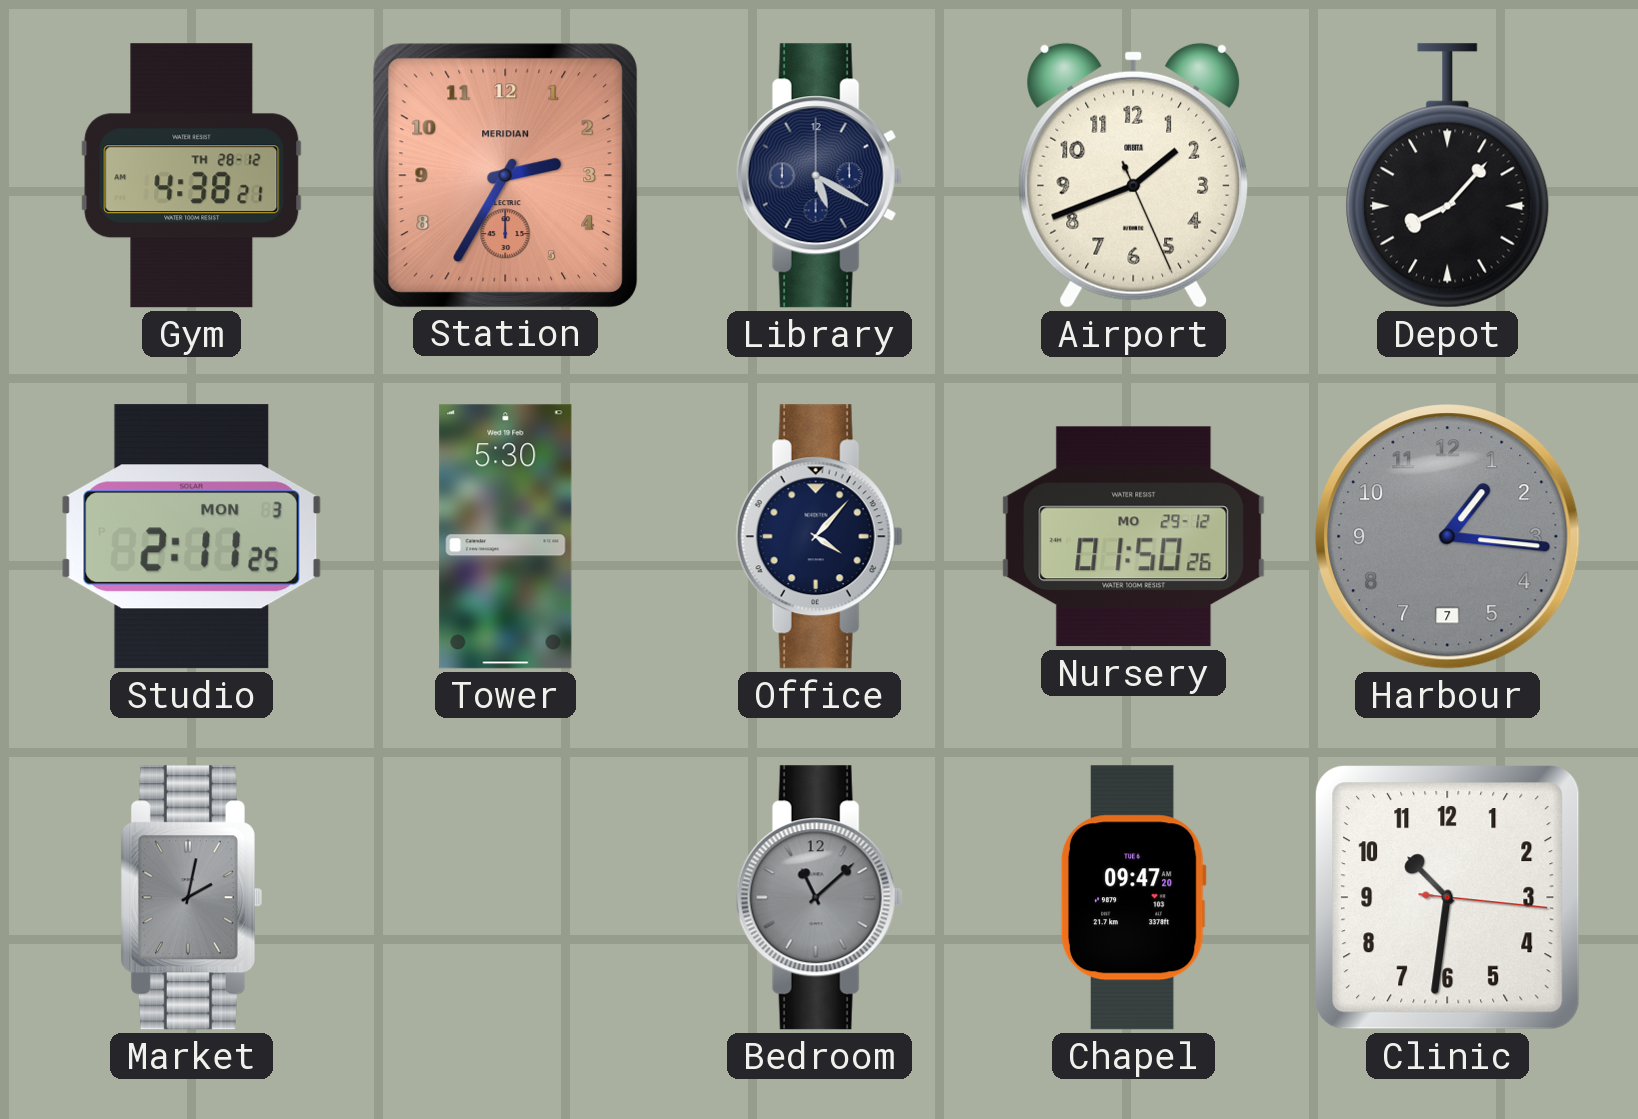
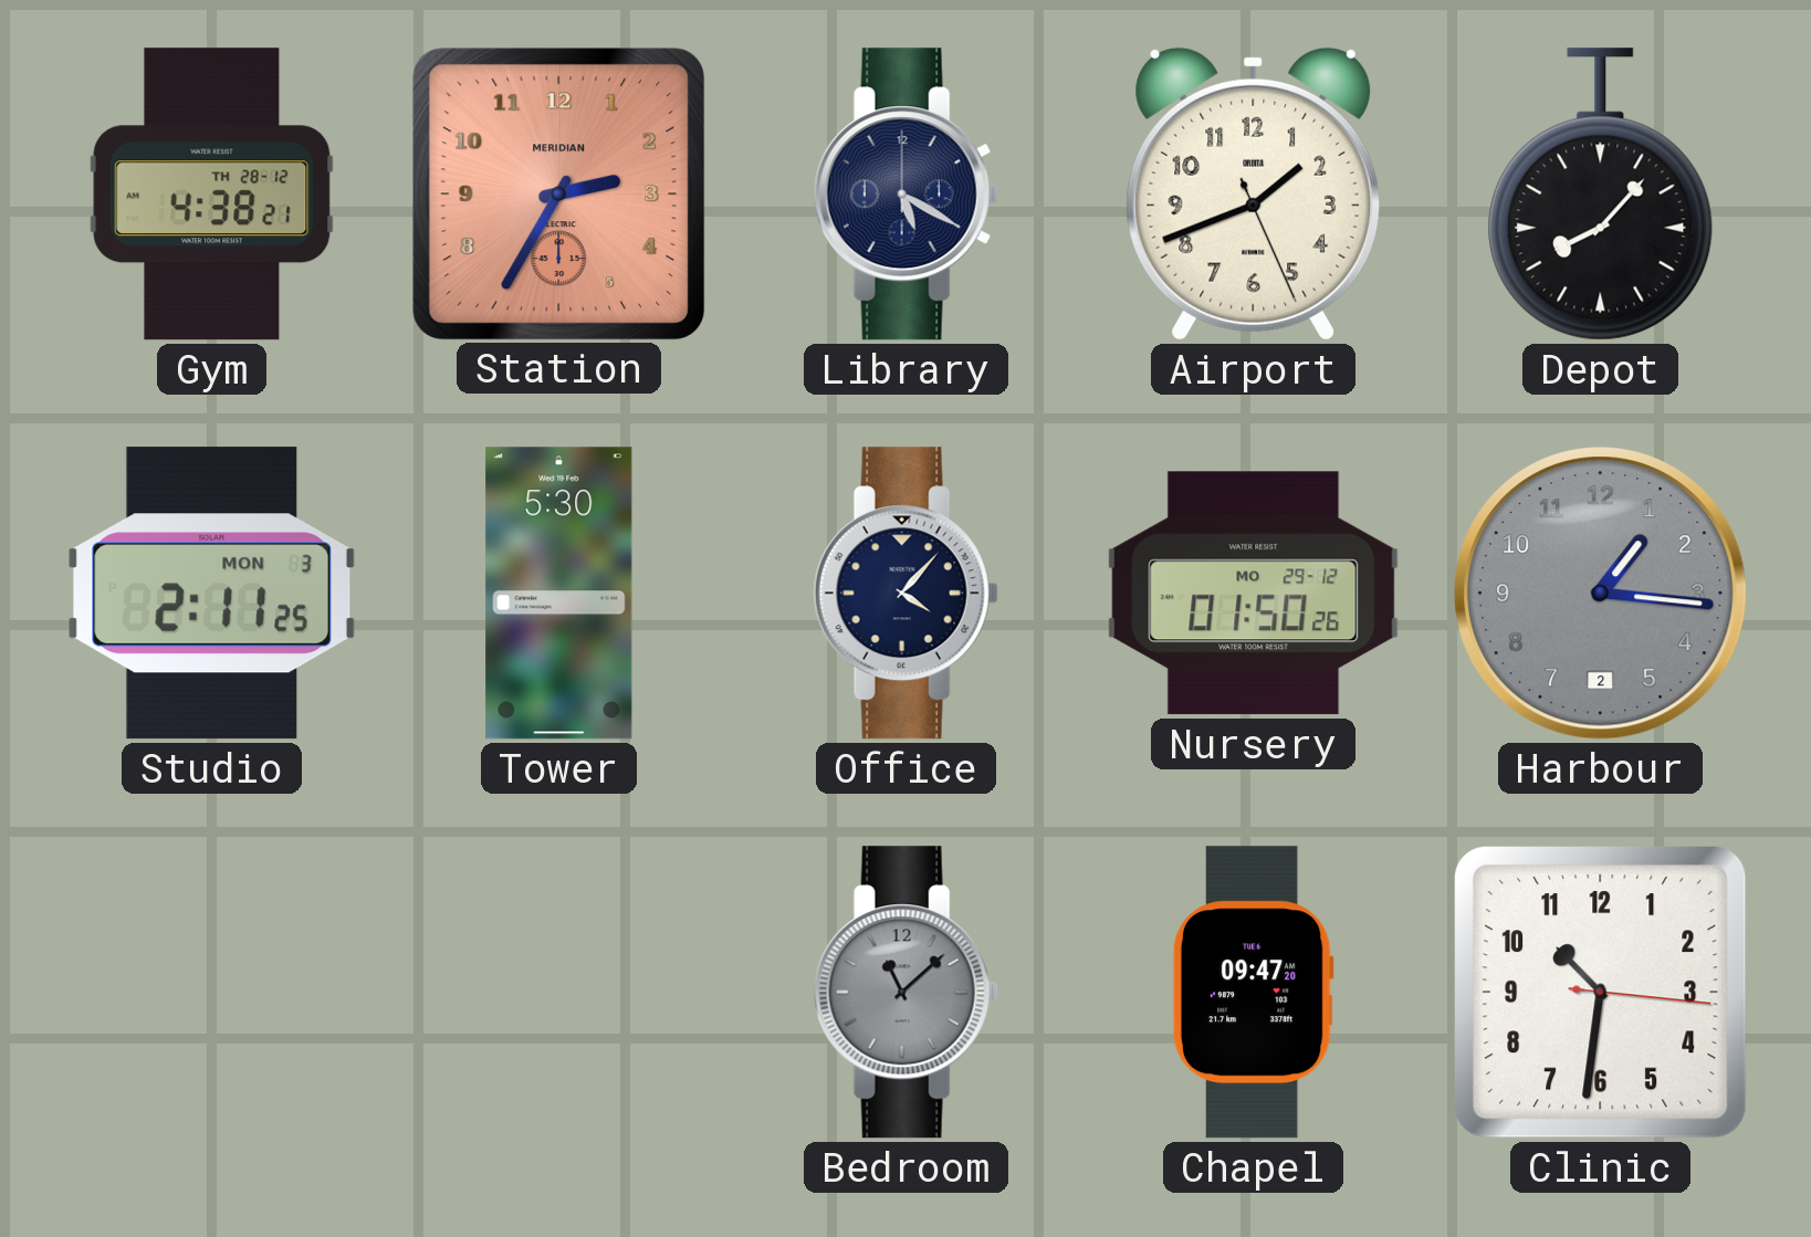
Harbour date: 7 -> 2 (1601, 594)
Market: 2:02 -> none (191, 898)
